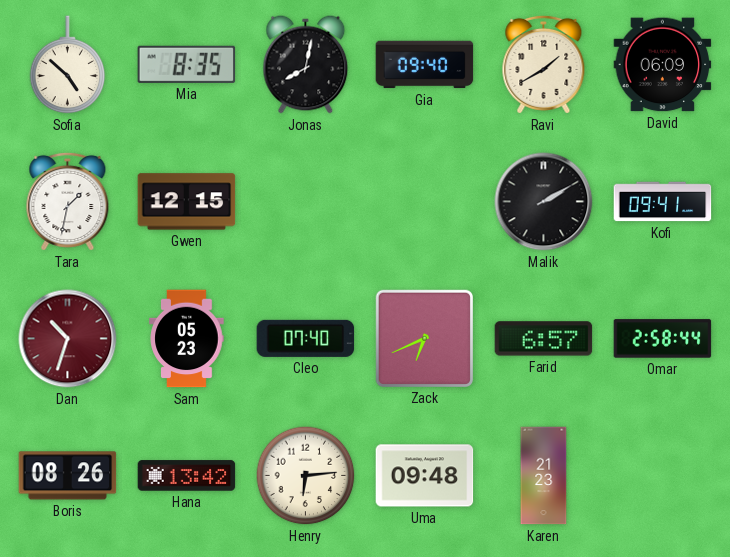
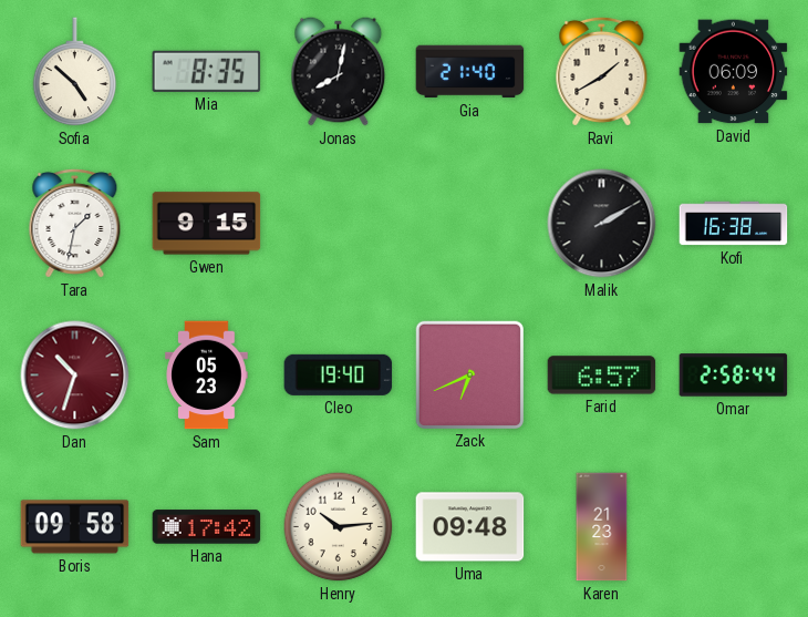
Gia: 09:40 -> 21:40 (470, 72)
Gwen: 12:15 -> 9:15 (207, 224)
Kofi: 09:41 -> 16:38 (734, 224)
Cleo: 07:40 -> 19:40 (339, 374)
Boris: 08:26 -> 09:58 (75, 527)
Hana: 13:42 -> 17:42 (207, 527)
Henry: 6:14 -> 10:14 (339, 527)
